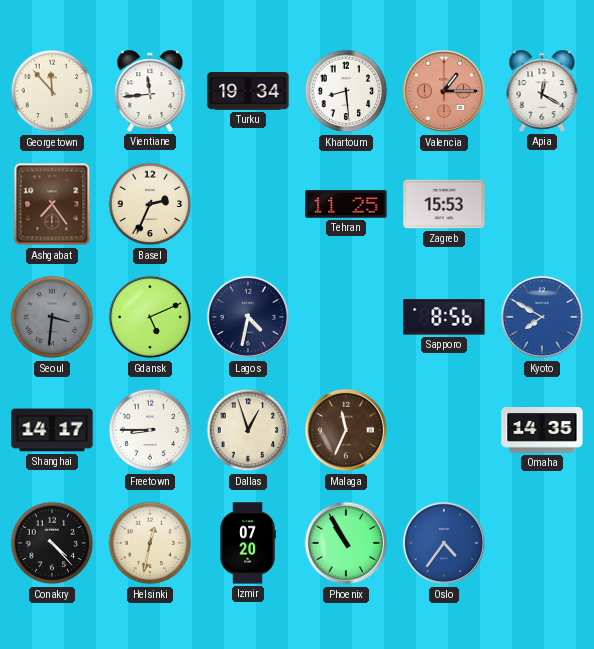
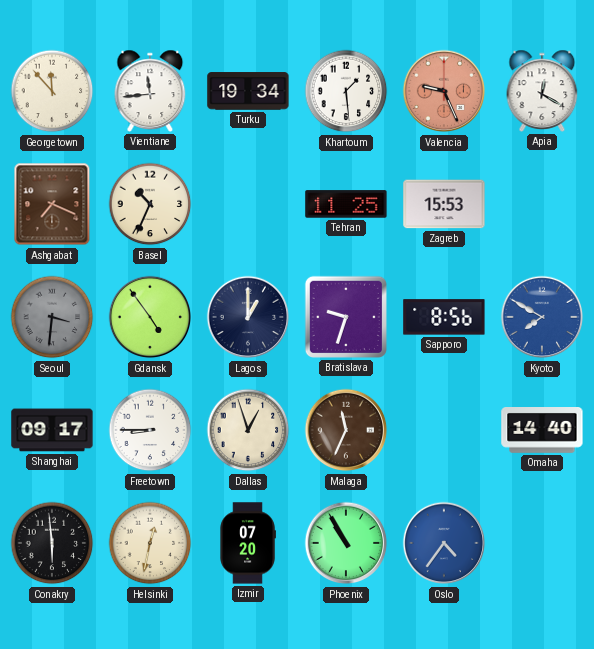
Khartoum: 8:29 -> 1:29 (346, 91)
Valencia: 1:15 -> 9:26 (444, 91)
Ashgabat: 7:24 -> 7:19 (52, 204)
Basel: 2:34 -> 10:34 (150, 204)
Gdansk: 5:11 -> 4:54 (150, 317)
Lagos: 4:32 -> 1:00 (248, 317)
Bratislava: none -> 9:33 (346, 317)
Shanghai: 14:17 -> 09:17 (52, 430)
Omaha: 14:35 -> 14:40 (542, 431)
Conakry: 4:23 -> 5:59 (52, 543)
